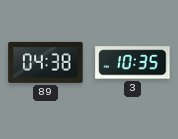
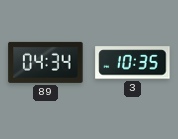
89: 04:38 -> 04:34 (46, 62)
